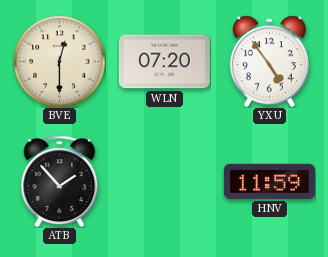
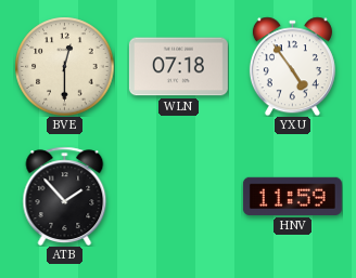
WLN: 07:20 -> 07:18 (178, 67)
